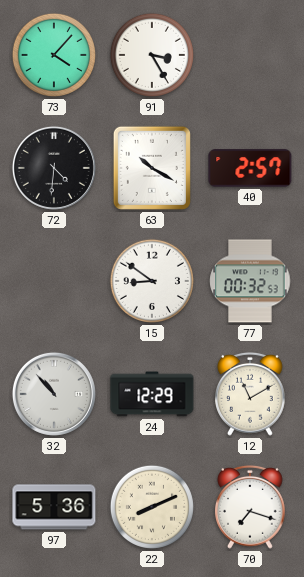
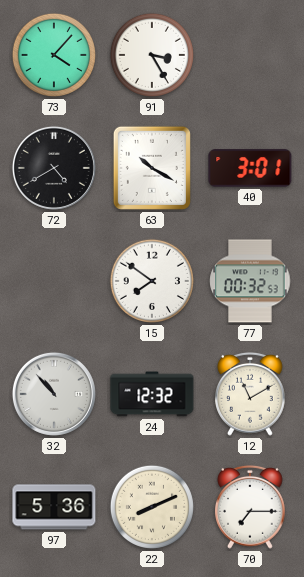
72: 4:31 -> 4:40 (54, 168)
40: 2:57 -> 3:01 (250, 168)
15: 8:51 -> 7:51 (152, 281)
24: 12:29 -> 12:32 (152, 394)
70: 7:18 -> 7:15 (251, 507)
